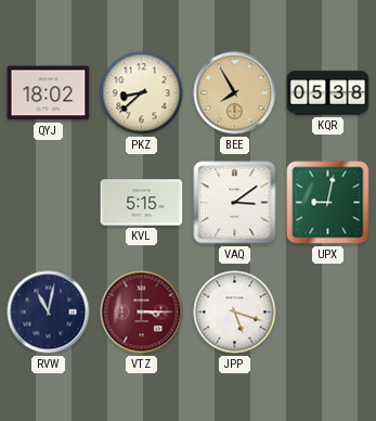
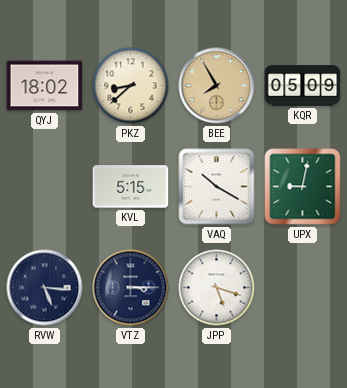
KQR: 05:38 -> 05:09 (303, 86)
VAQ: 3:09 -> 10:20 (217, 187)
RVW: 11:02 -> 5:16 (45, 288)
VTZ dial: burgundy -> navy (131, 288)
